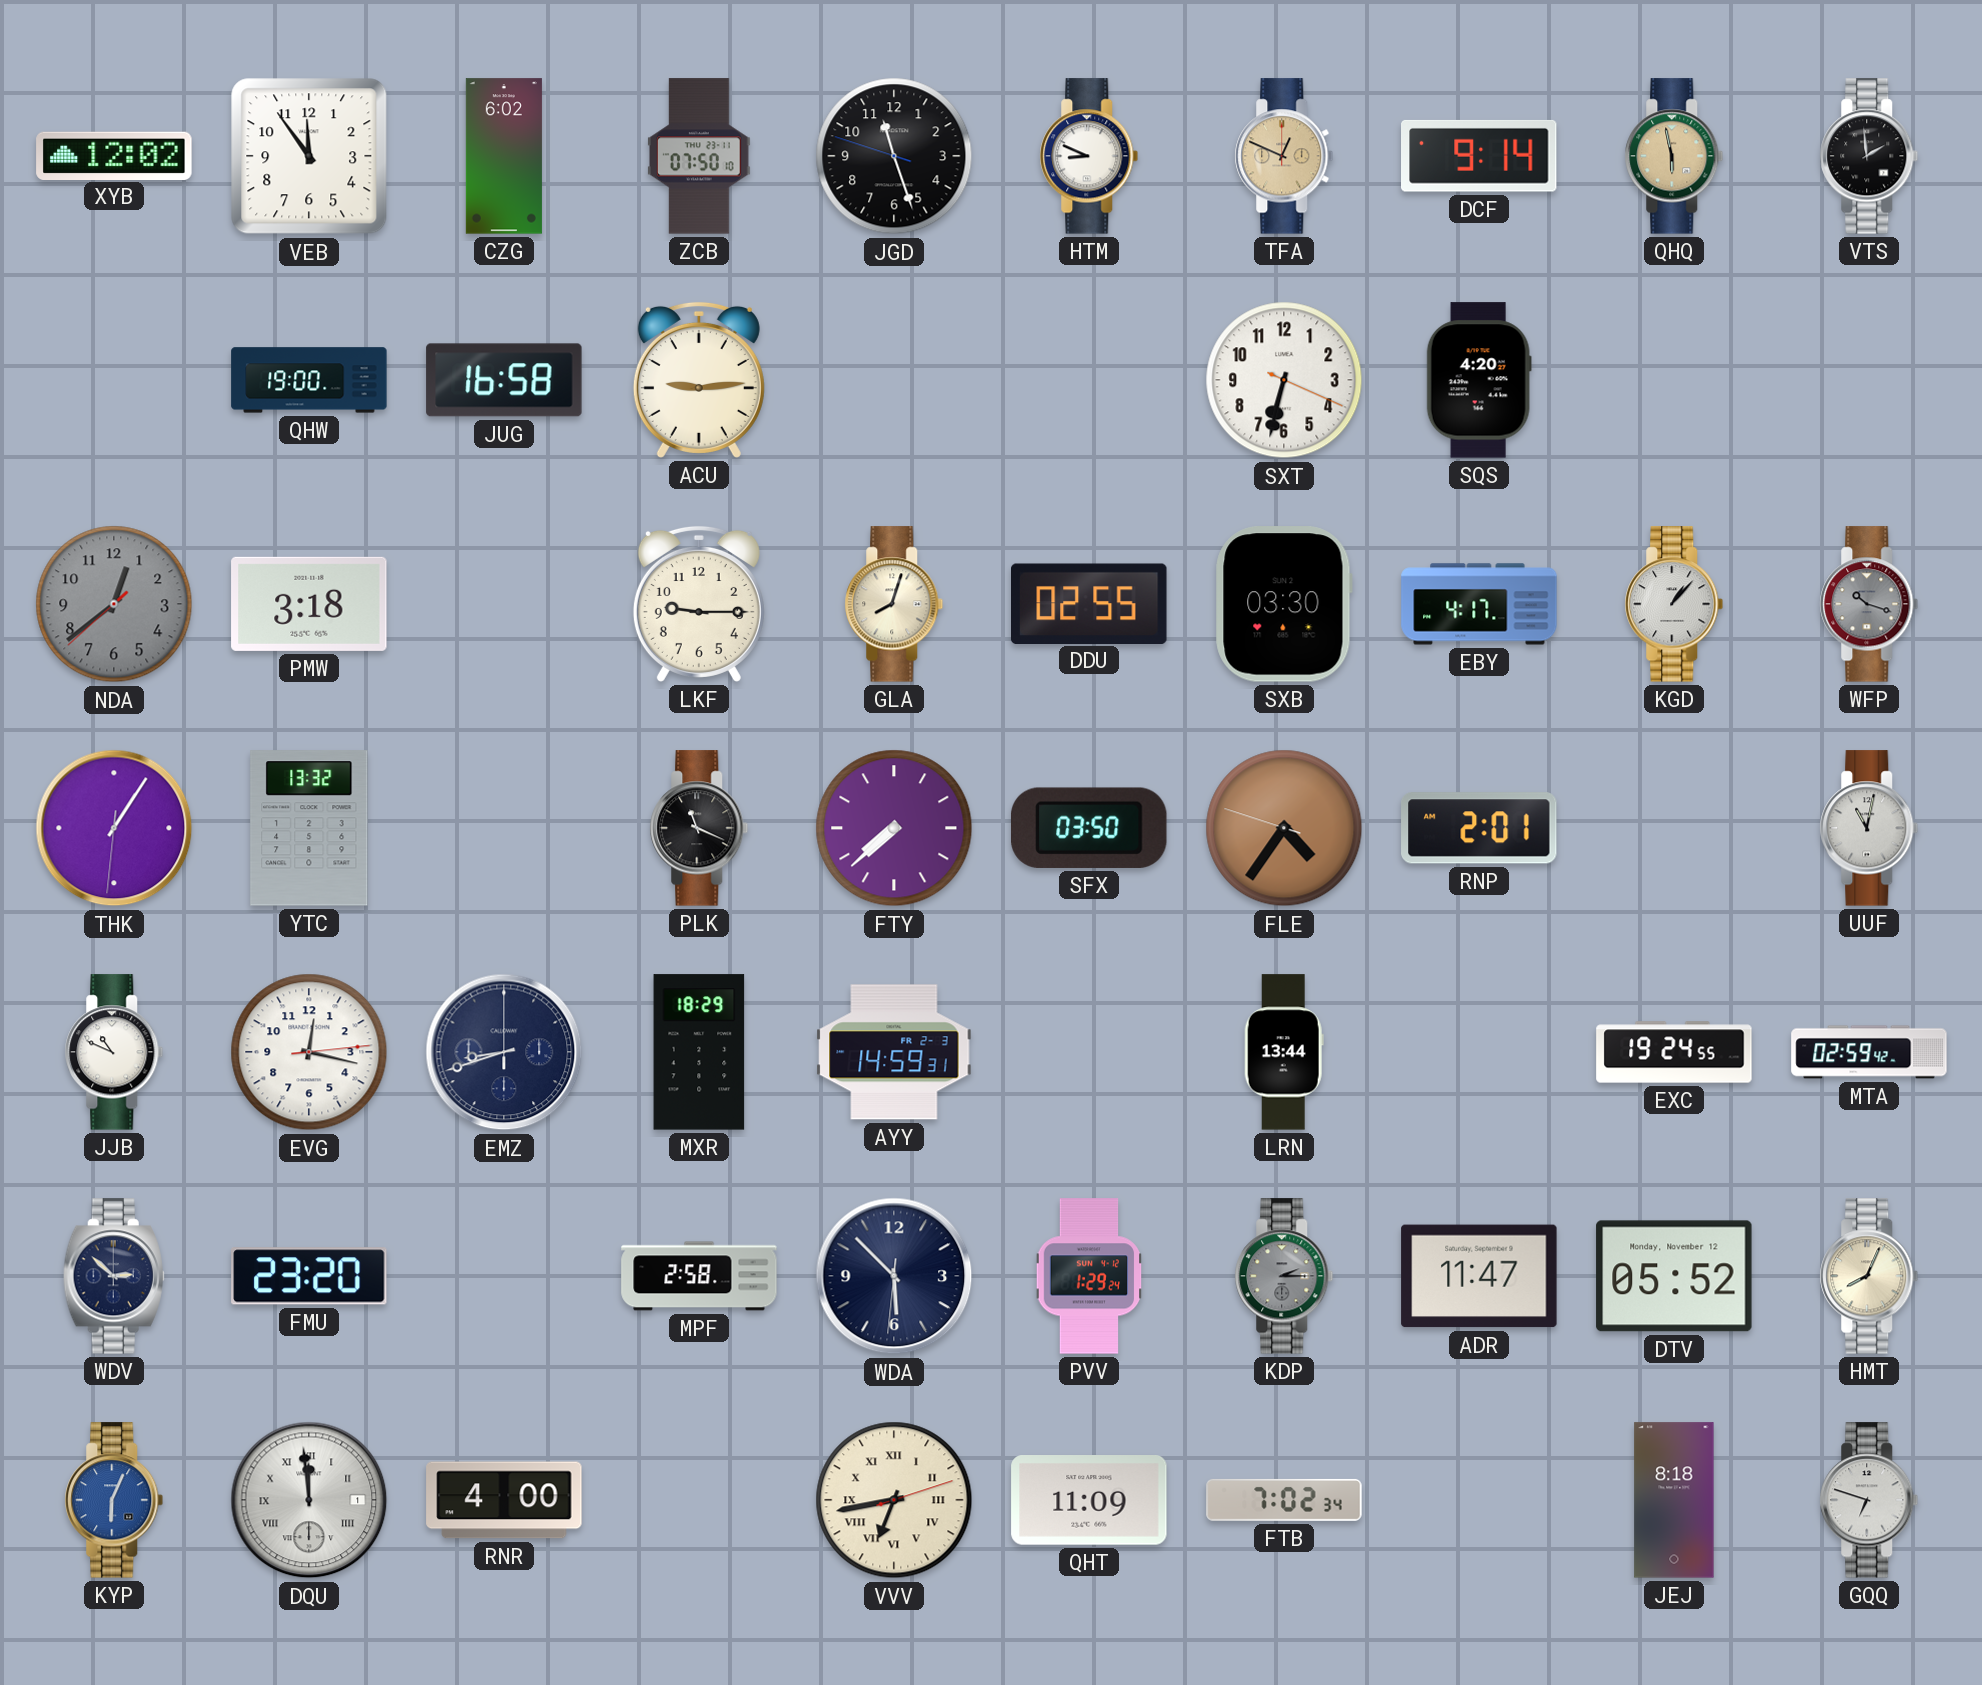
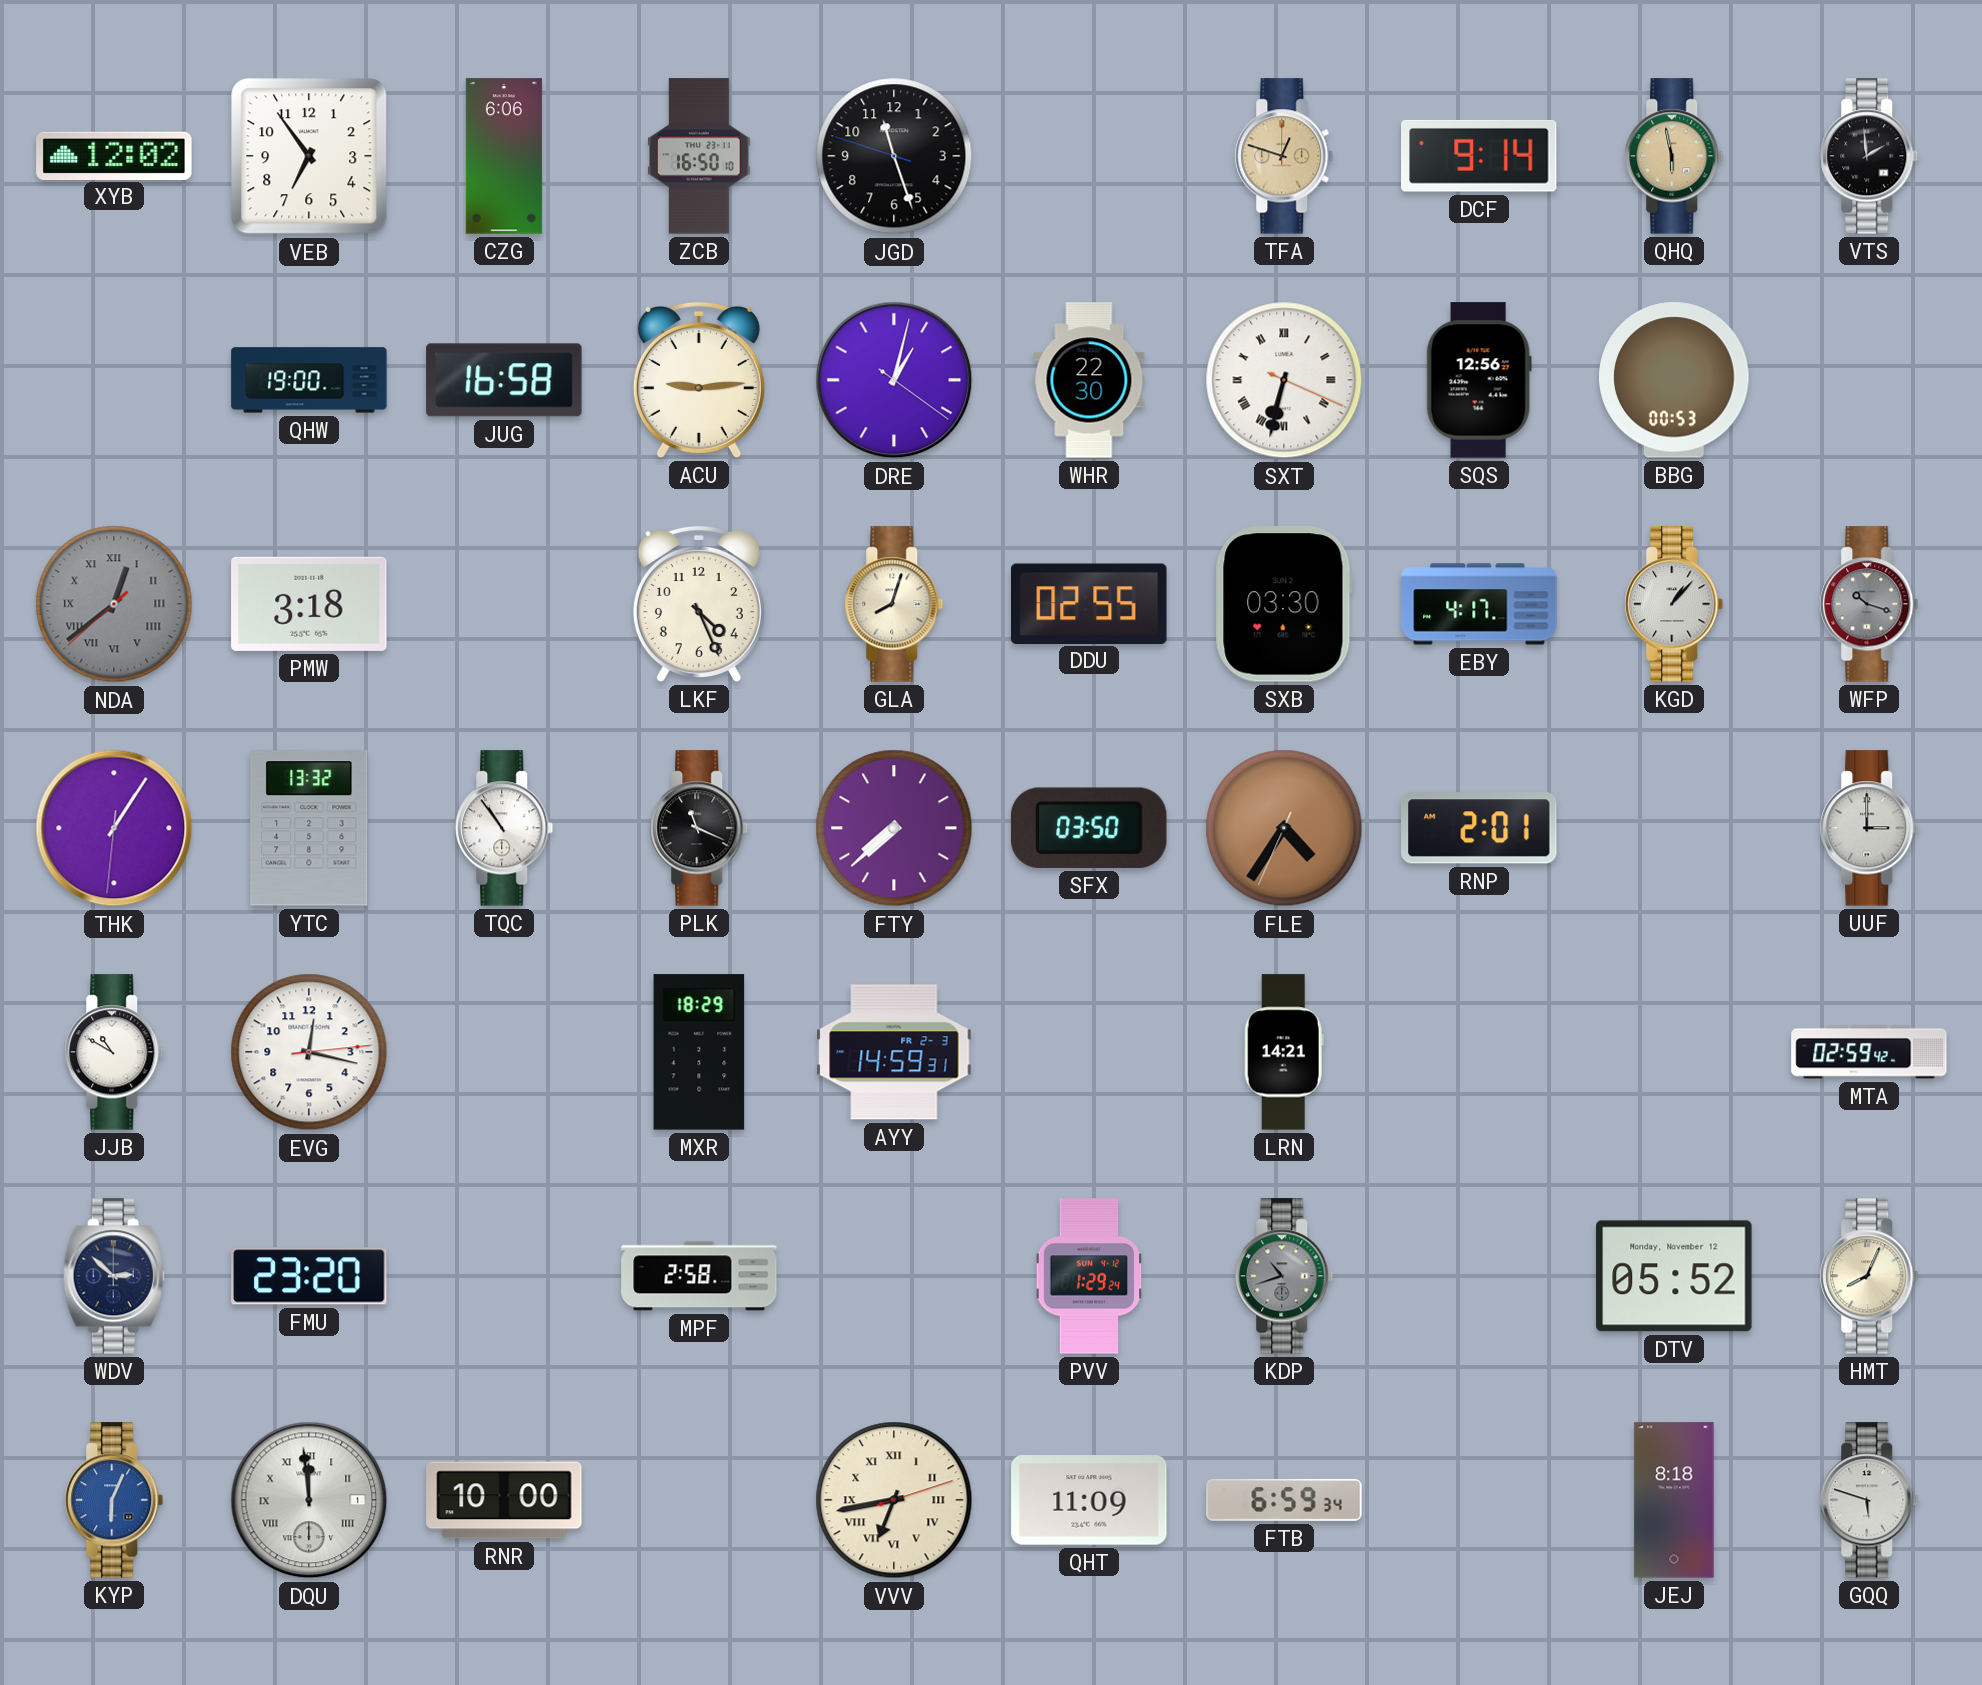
VEB: 11:54 -> 6:54 (309, 156)
CZG: 6:02 -> 6:06 (504, 156)
ZCB: 07:50 -> 16:50 (699, 156)
HTM: 8:49 -> none (1089, 156)
TFA: 12:49 -> 12:48 (1284, 156)
DRE: none -> 1:02 (894, 380)
WHR: none -> 22:30 (1089, 380)
SXT numerals: Arabic -> Roman (1284, 380)
SQS: 4:20 -> 12:56 (1479, 380)
BBG: none -> 00:53 (1674, 380)
NDA numerals: Arabic -> Roman (114, 604)
LKF: 9:15 -> 4:26 (699, 604)
TQC: none -> 10:54 (504, 828)
FLE: 4:35:48 -> 4:35:34 (1284, 828)
UUF: 11:02 -> 3:00 (1869, 828)
JJB: 10:49 -> 10:50 (114, 1052)
EMZ: 8:42 -> none (504, 1052)
LRN: 13:44 -> 14:21 (1284, 1052)
EXC: 19:24 -> none (1674, 1052)
WDA: 5:52 -> none (894, 1276)
KDP: 2:15 -> 10:42 (1284, 1276)
ADR: 11:47 -> none (1479, 1276)
RNR: 4:00 -> 10:00 (504, 1500)
FTB: 7:02 -> 6:59 (1284, 1500)
GQQ: 6:48 -> 5:48 (1869, 1500)
